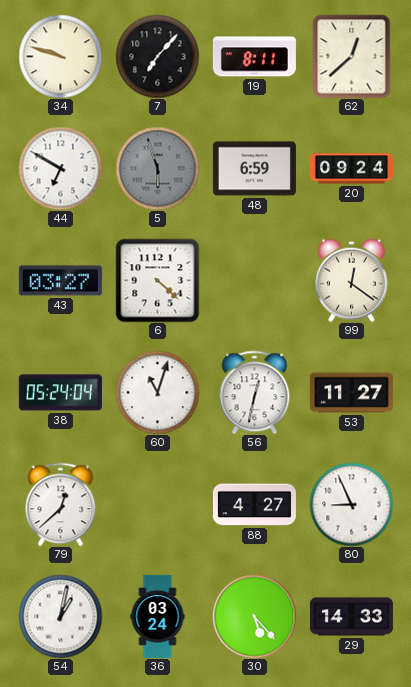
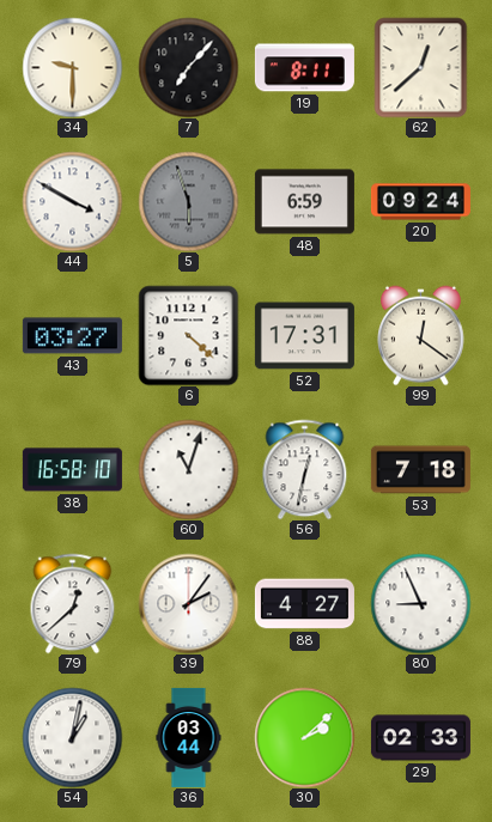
34: 9:48 -> 9:30 (72, 67)
44: 6:50 -> 3:50 (72, 201)
52: none -> 17:31 (304, 336)
38: 05:24 -> 16:58 (72, 470)
53: 11:27 -> 7:18 (420, 470)
39: none -> 2:06 (188, 603)
36: 03:24 -> 03:44 (189, 737)
30: 5:23 -> 2:08 (304, 737)
29: 14:33 -> 02:33 (420, 738)
